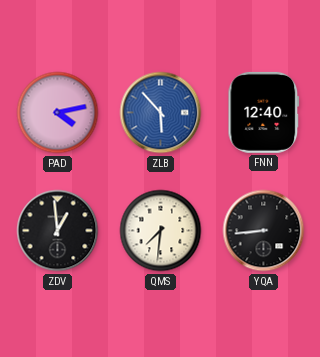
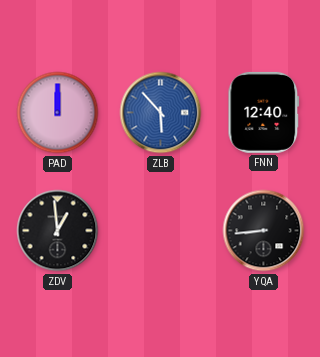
PAD: 4:13 -> 12:00 (58, 113)
QMS: 7:31 -> none (161, 231)
